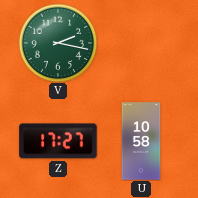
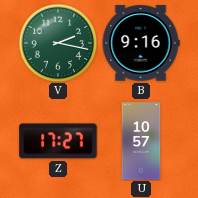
B: none -> 9:16 (141, 43)
U: 10:58 -> 10:57 (141, 141)
